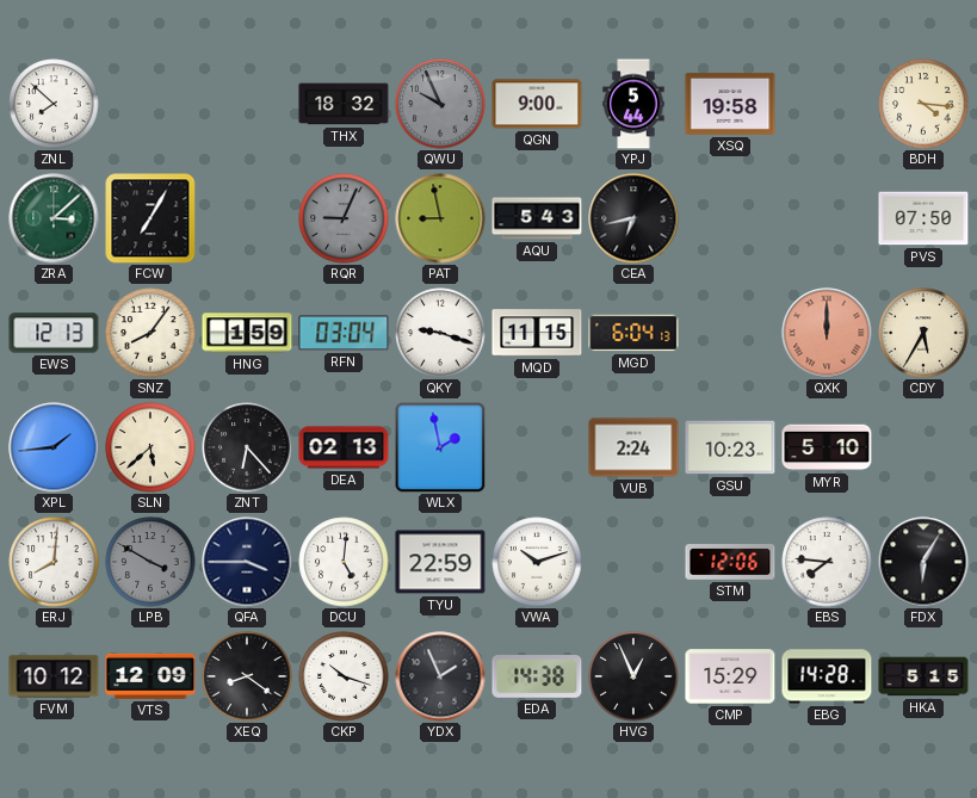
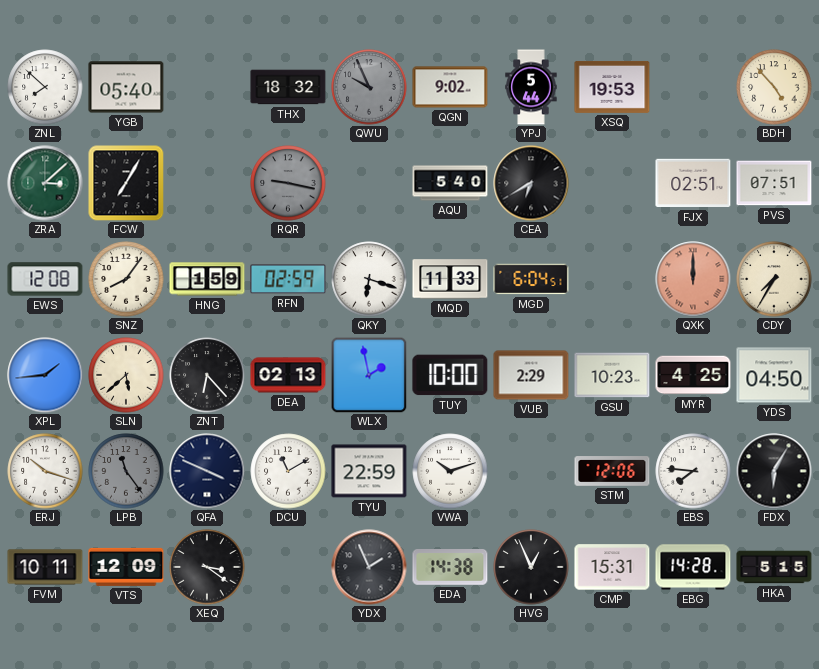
YGB: none -> 05:40 (126, 87)
QGN: 9:00 -> 9:02 (450, 87)
XSQ: 19:58 -> 19:53 (612, 87)
BDH: 4:16 -> 4:53 (774, 87)
RQR: 9:04 -> 9:17 (288, 183)
PAT: 8:58 -> none (440, 218)
AQU: 5:43 -> 5:40 (450, 183)
CEA: 6:43 -> 6:40 (531, 183)
FJX: none -> 02:51 (693, 183)
PVS: 07:50 -> 07:51 (774, 183)
EWS: 12:13 -> 12:08 (45, 279)
RFN: 03:04 -> 02:59 (288, 279)
QKY: 9:18 -> 6:18 (369, 279)
MQD: 11:15 -> 11:33 (450, 279)
MGD: 6:04:13 -> 6:04:51 (531, 279)
CDY: 5:35 -> 7:35 (774, 279)
TUY: none -> 10:00 (450, 375)
VUB: 2:24 -> 2:29 (531, 375)
MYR: 5:10 -> 4:25 (693, 375)
YDS: none -> 04:50 (774, 375)
ERJ: 8:01 -> 10:18 (45, 471)
LPB: 3:50 -> 11:24 (126, 471)
QFA: 3:45 -> 3:49 (207, 471)
DCU: 5:01 -> 11:10 (288, 471)
FVM: 10:12 -> 10:11 (45, 567)
XEQ: 8:21 -> 3:21 (207, 567)
CKP: 10:18 -> none (344, 676)
CMP: 15:29 -> 15:31 (612, 567)
